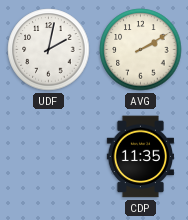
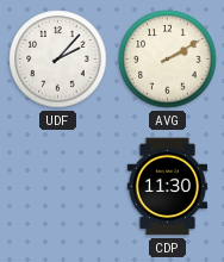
UDF: 2:02 -> 2:07 (58, 60)
CDP: 11:35 -> 11:30 (167, 187)
